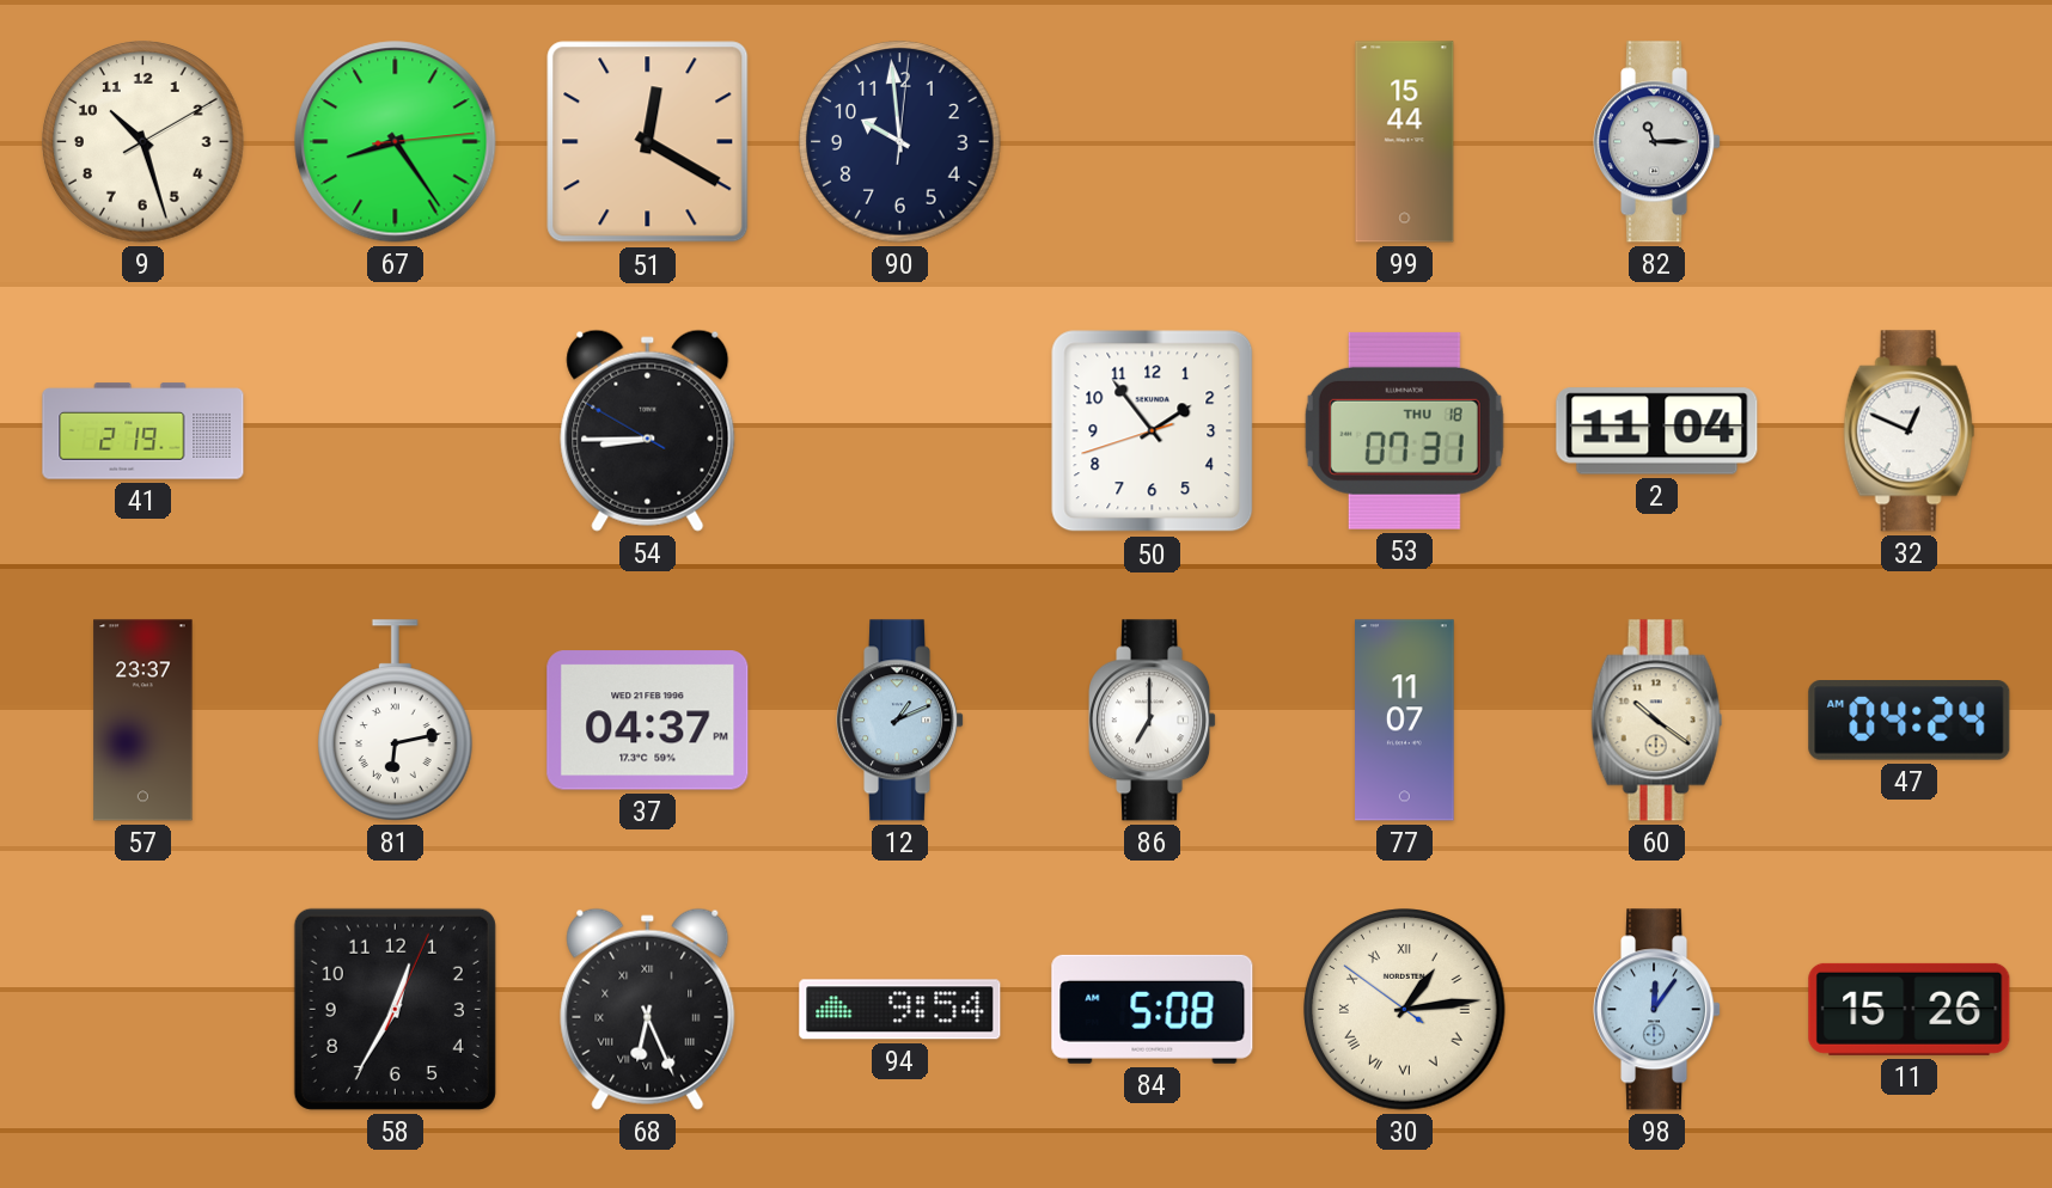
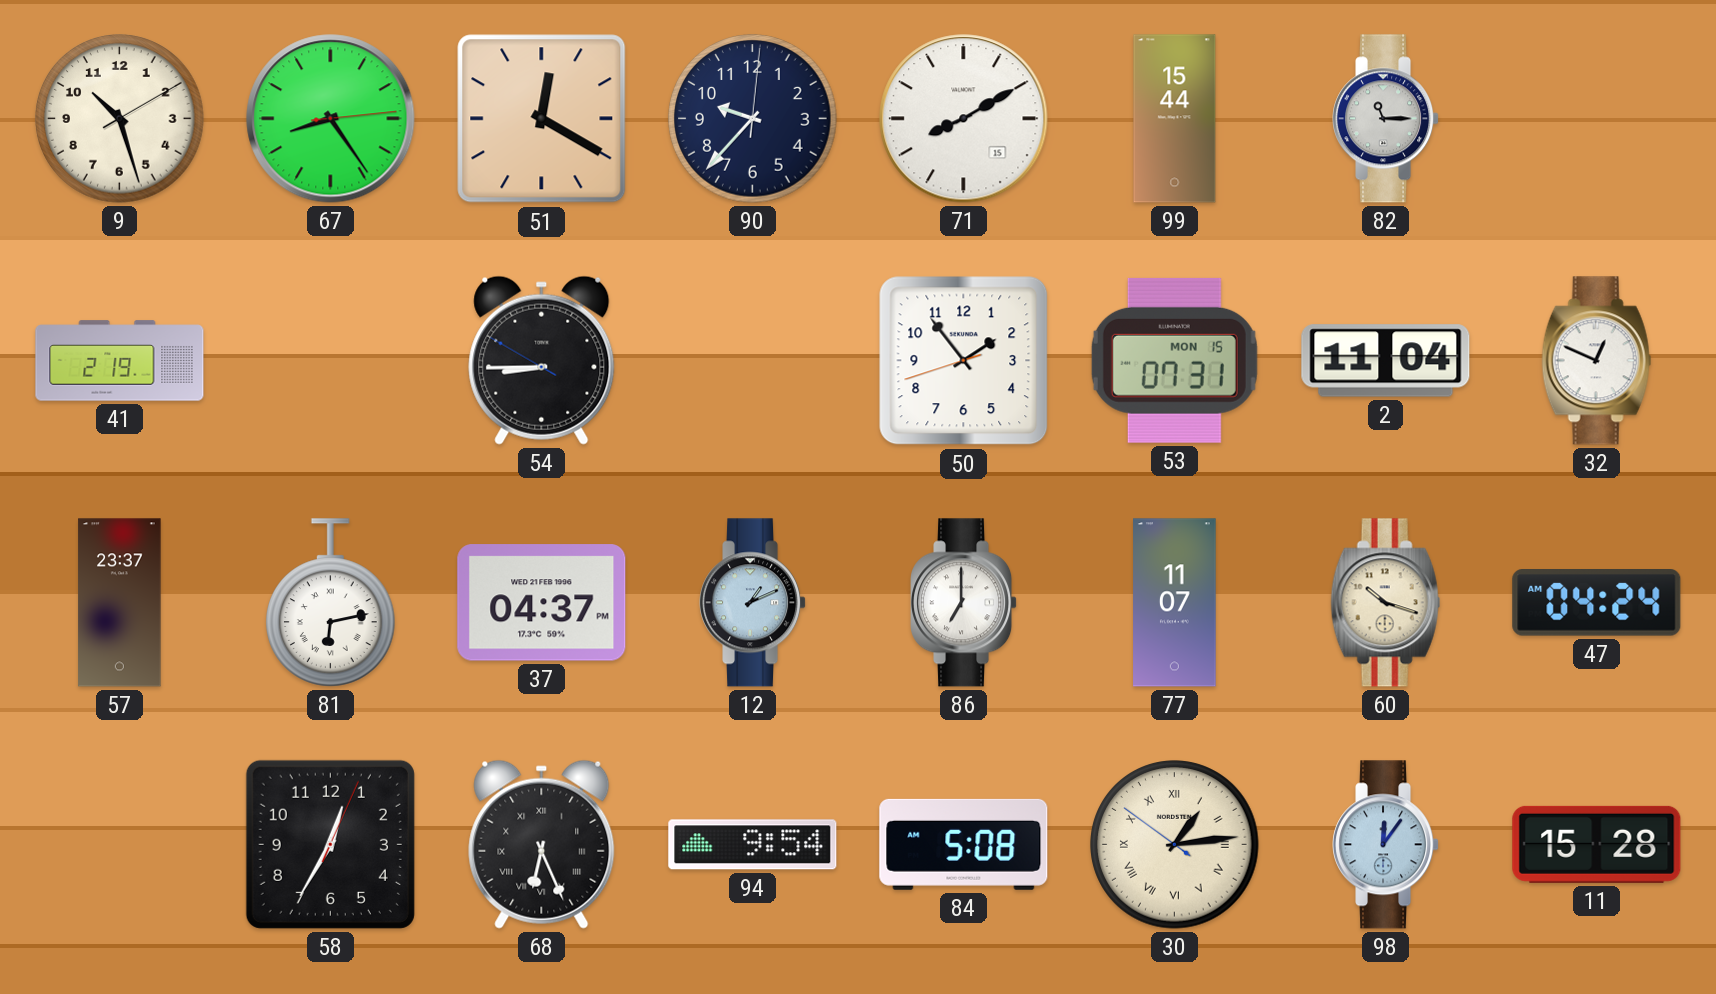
90: 9:59 -> 9:37 (753, 119)
71: none -> 8:10 (964, 119)
53 date: THU 18 -> MON 15 (1174, 360)
60: 10:21 -> 10:18 (1386, 603)
11: 15:26 -> 15:28 (1597, 844)
